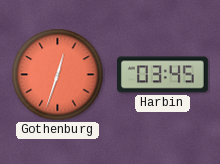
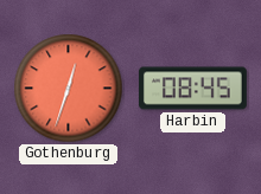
Harbin: 03:45 -> 08:45 (193, 89)
